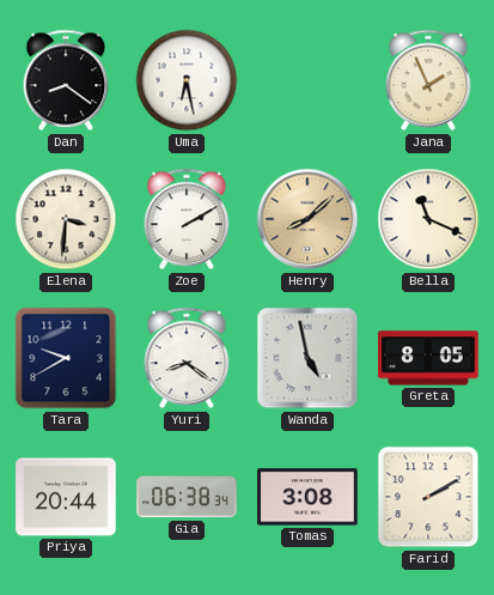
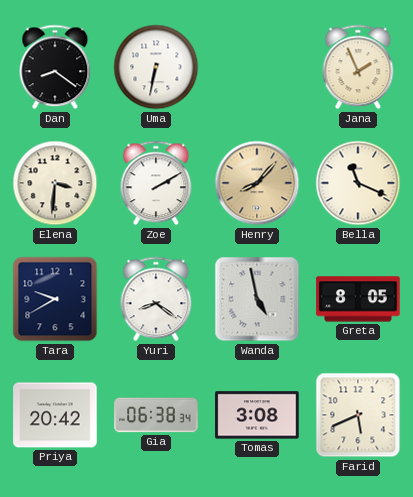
Uma: 6:28 -> 6:32 (156, 67)
Henry: 8:08 -> 8:07 (257, 183)
Priya: 20:44 -> 20:42 (55, 415)
Farid: 2:10 -> 5:41 (358, 415)
